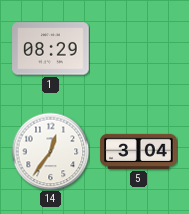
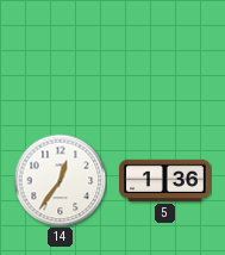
1: 08:29 -> none (51, 49)
5: 3:04 -> 1:36 (165, 180)
